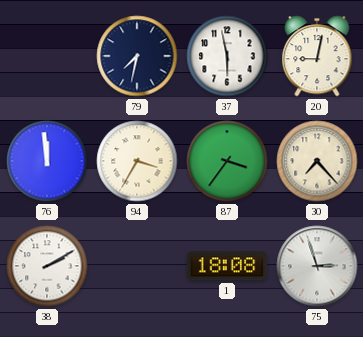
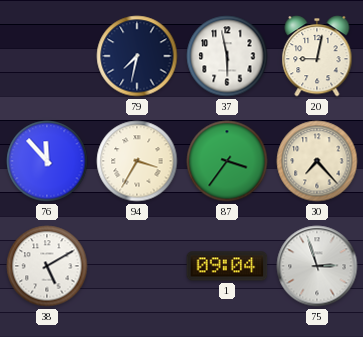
76: 11:59 -> 11:53 (47, 161)
38: 2:10 -> 5:10 (47, 266)
1: 18:08 -> 09:04 (227, 266)
